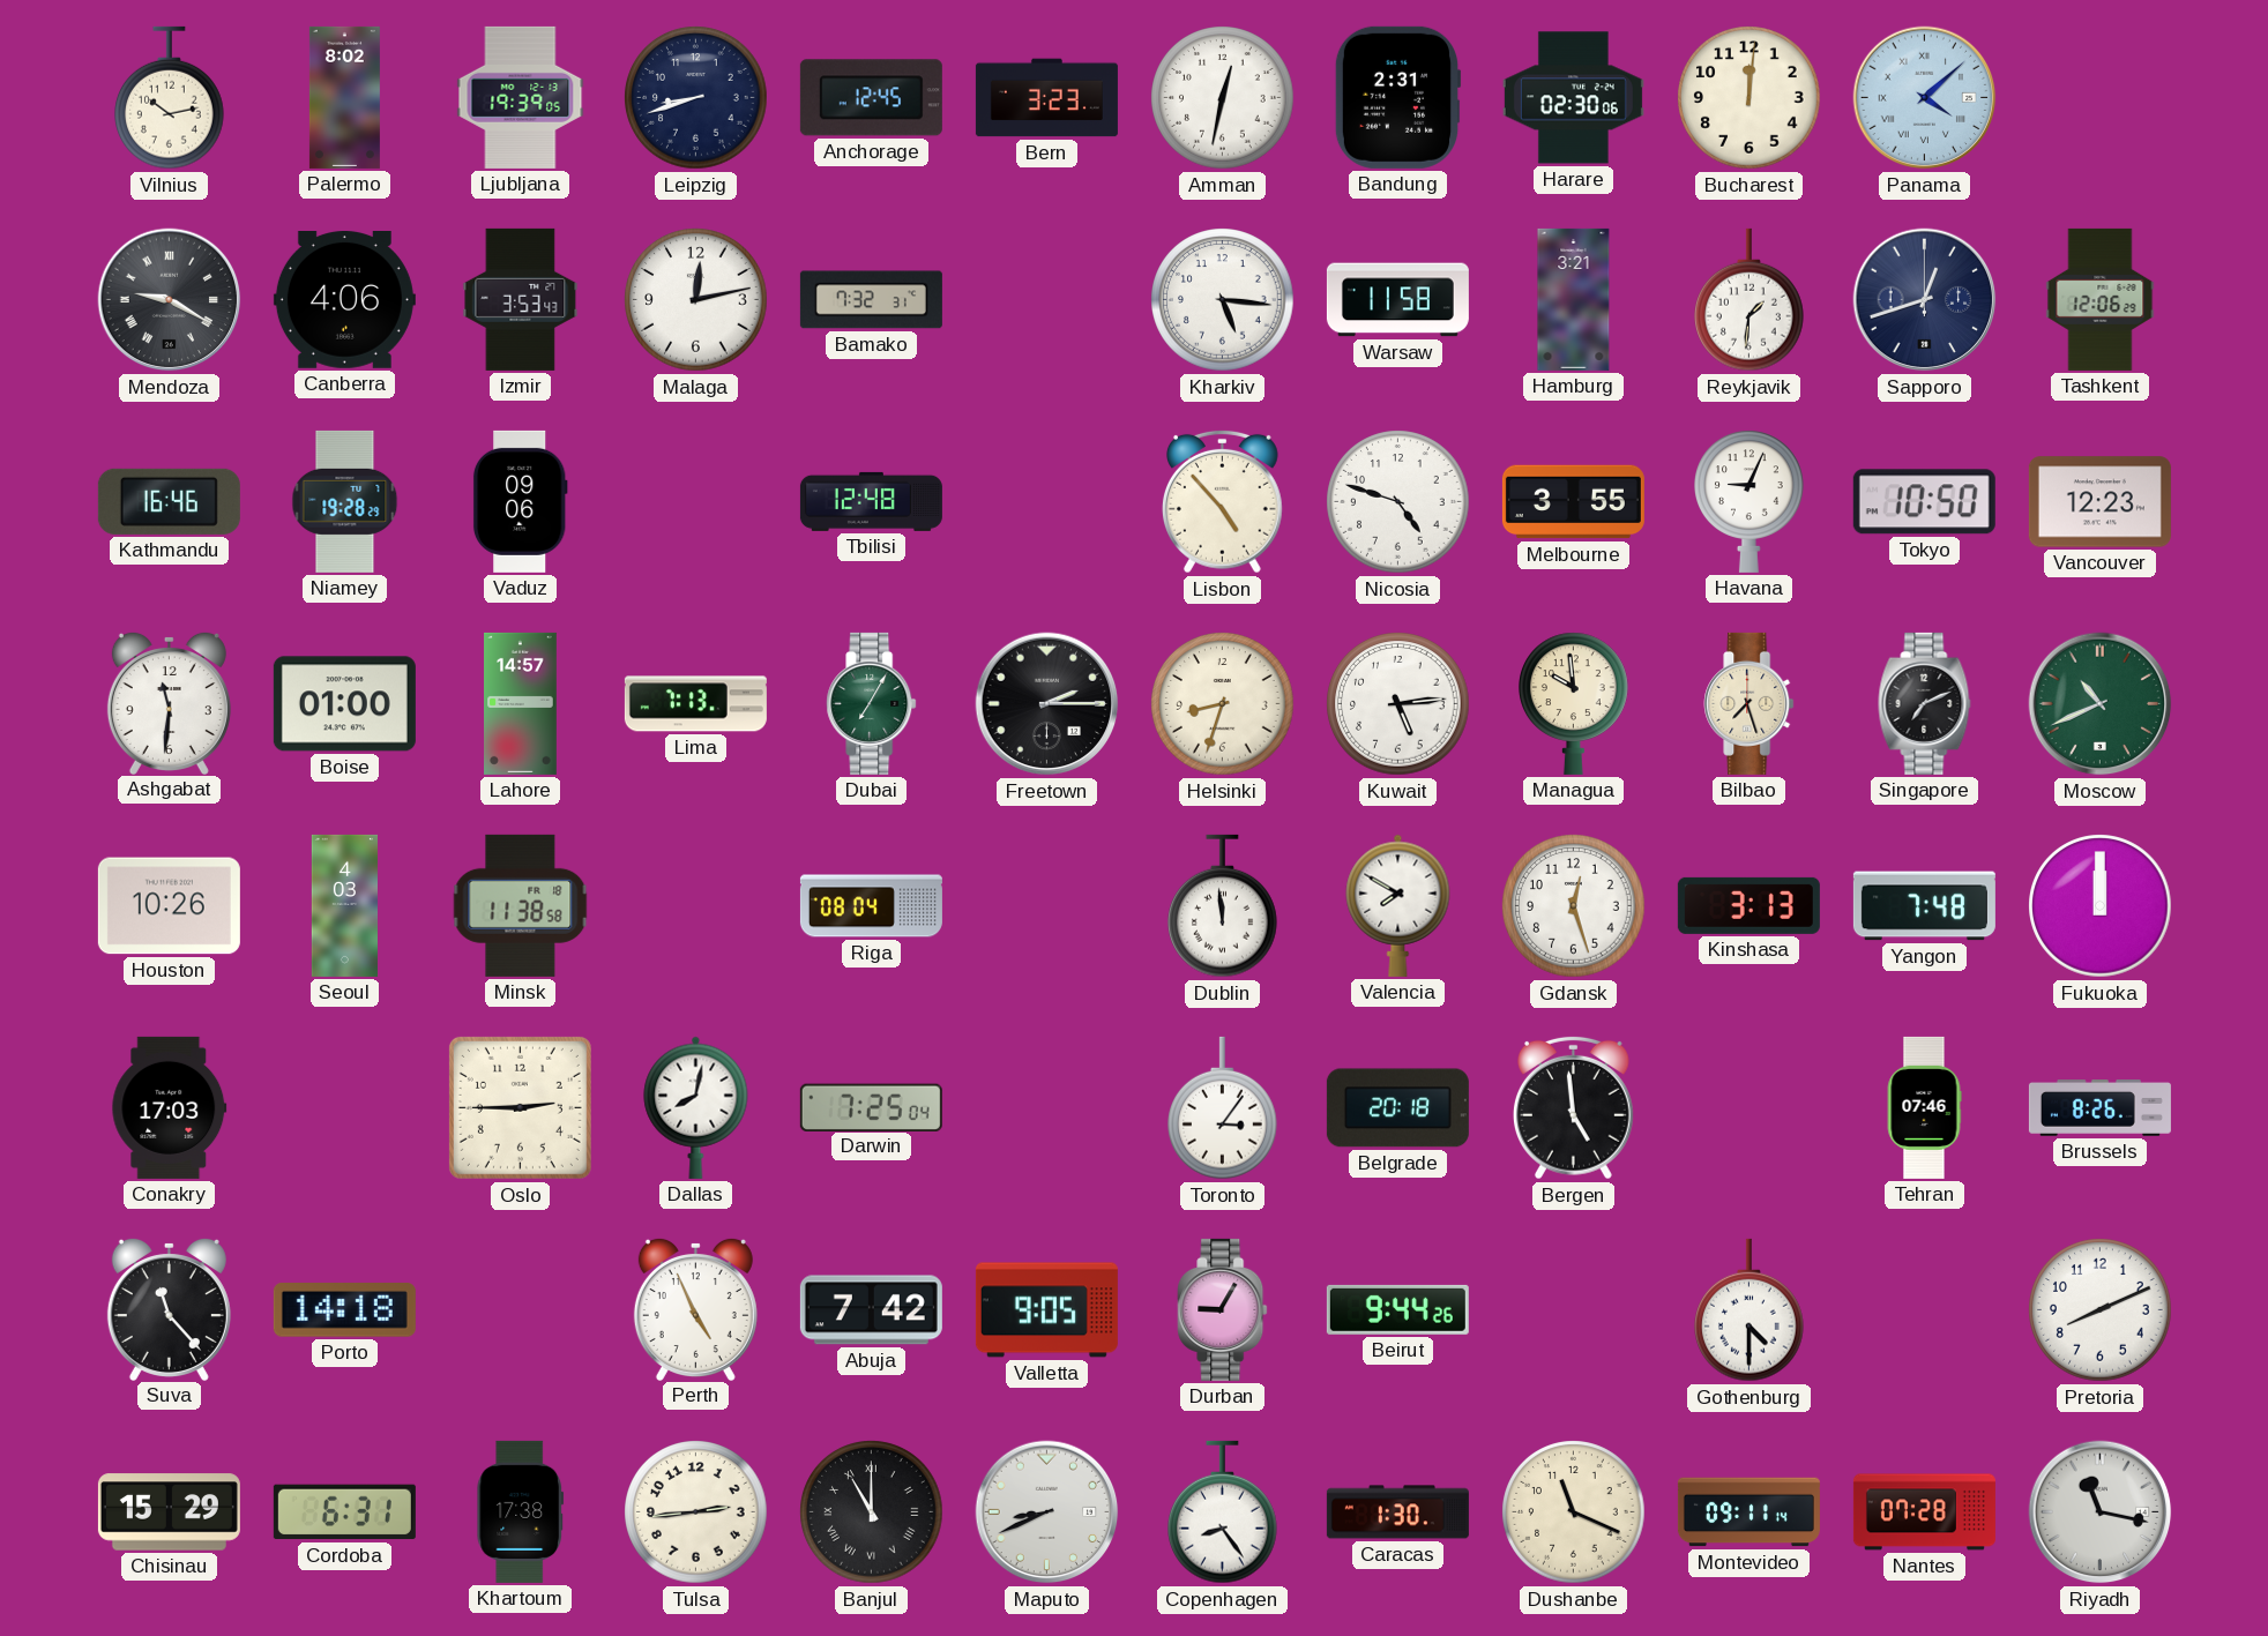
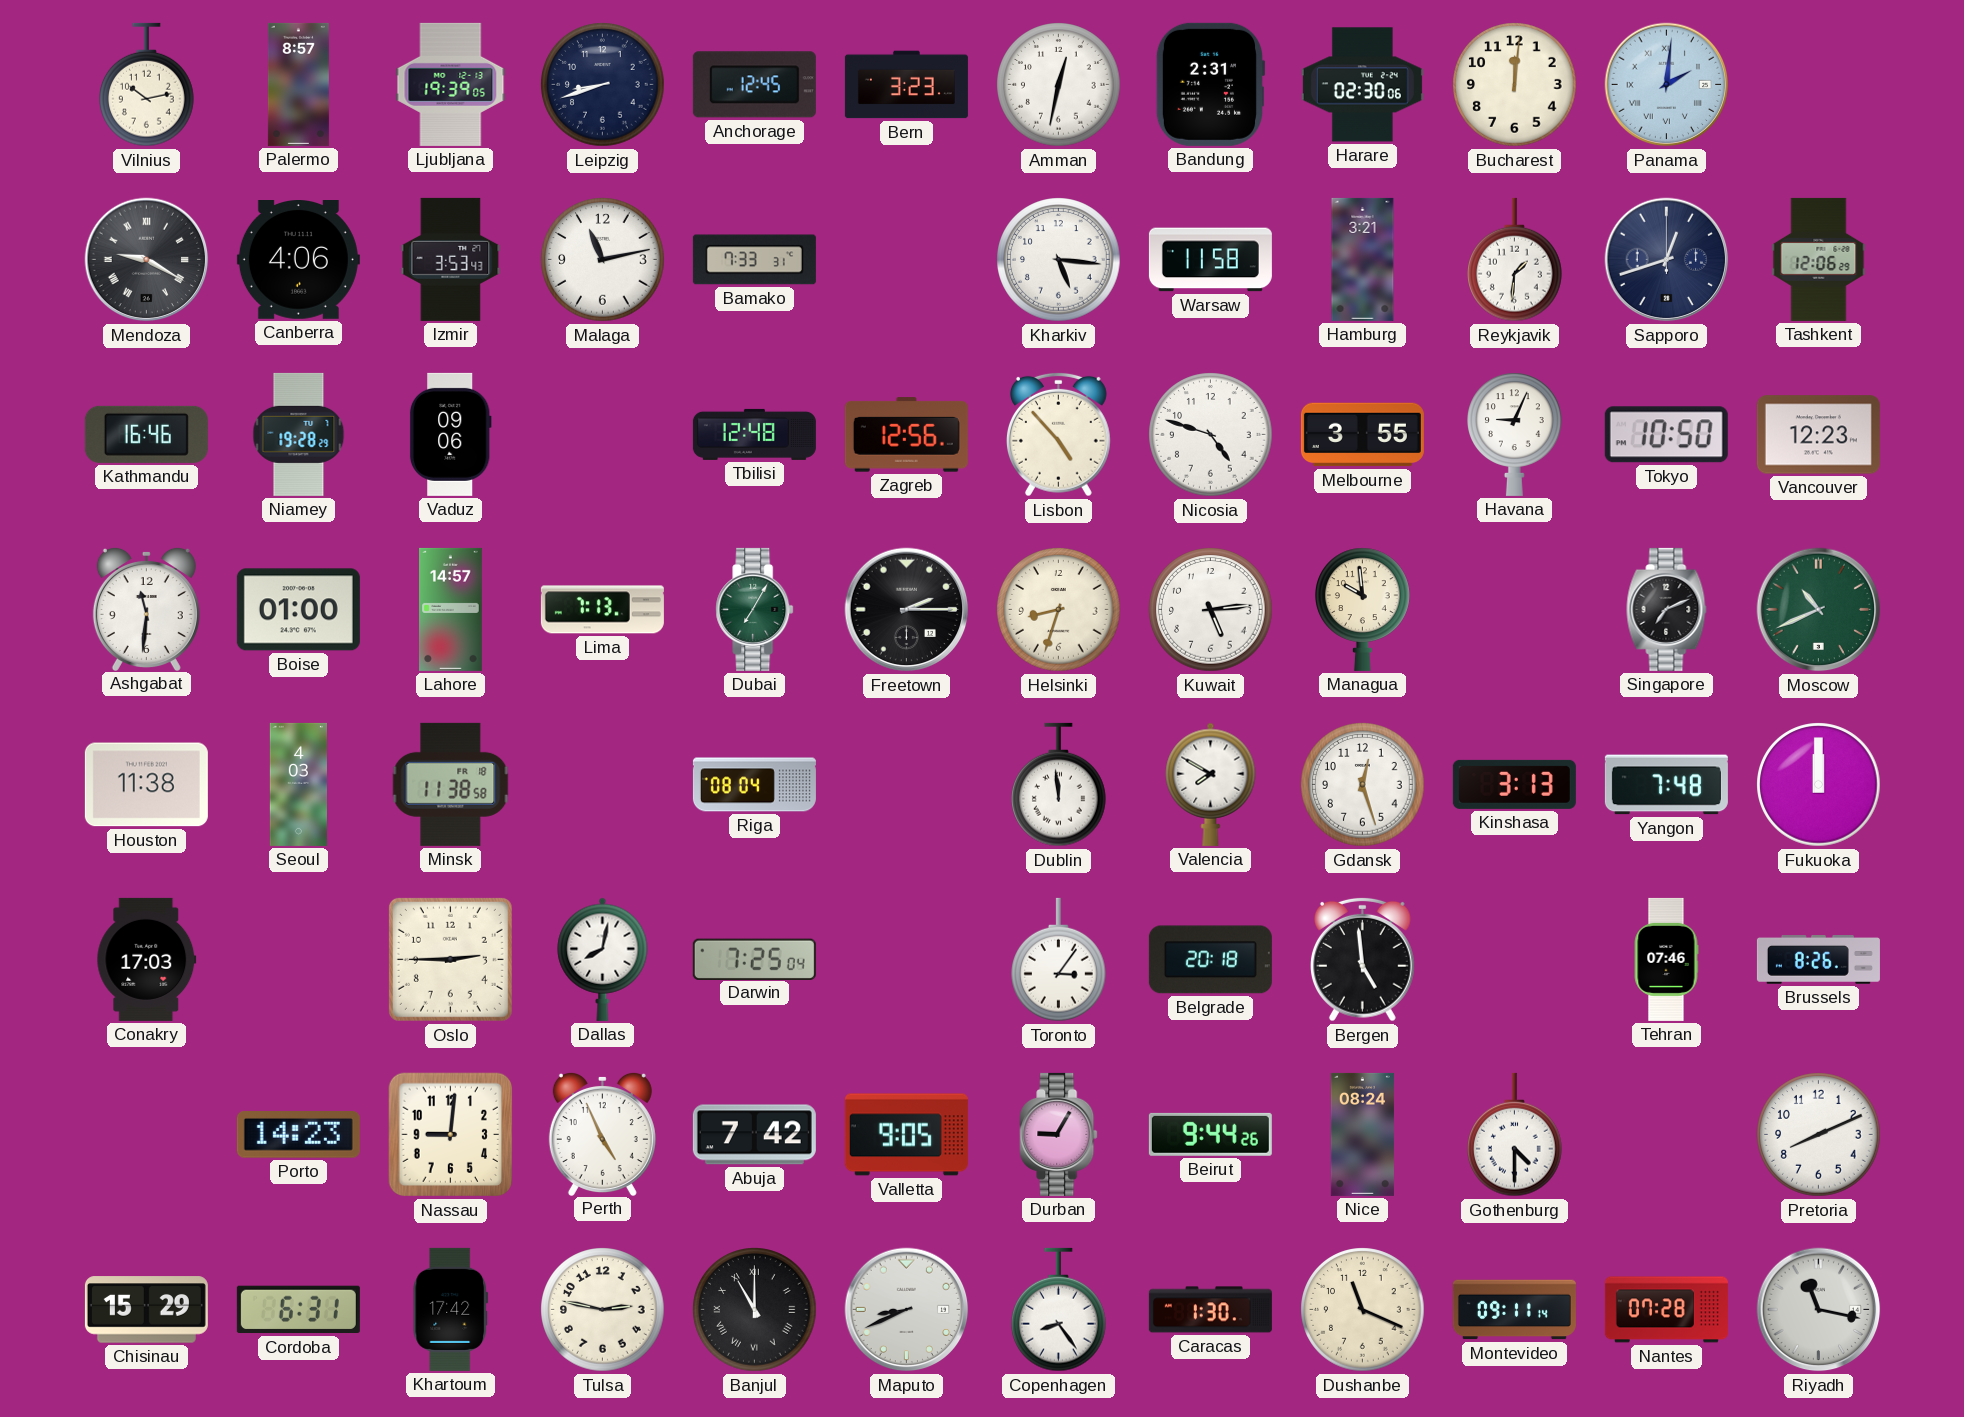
Palermo: 8:02 -> 8:57 (298, 84)
Panama: 4:08 -> 2:01 (1667, 85)
Malaga: 12:13 -> 11:13 (603, 260)
Bamako: 7:32 -> 7:33 (754, 260)
Zagreb: none -> 12:56 (906, 435)
Bilbao: 7:27 -> none (1750, 703)
Houston: 10:26 -> 11:38 (146, 785)
Suva: 11:23 -> none (169, 1308)
Porto: 14:18 -> 14:23 (298, 1135)
Nassau: none -> 9:01 (451, 1135)
Nice: none -> 08:24 (1362, 1134)
Khartoum: 17:38 -> 17:42 (451, 1309)
Tulsa: 2:44 -> 2:47 (603, 1310)
